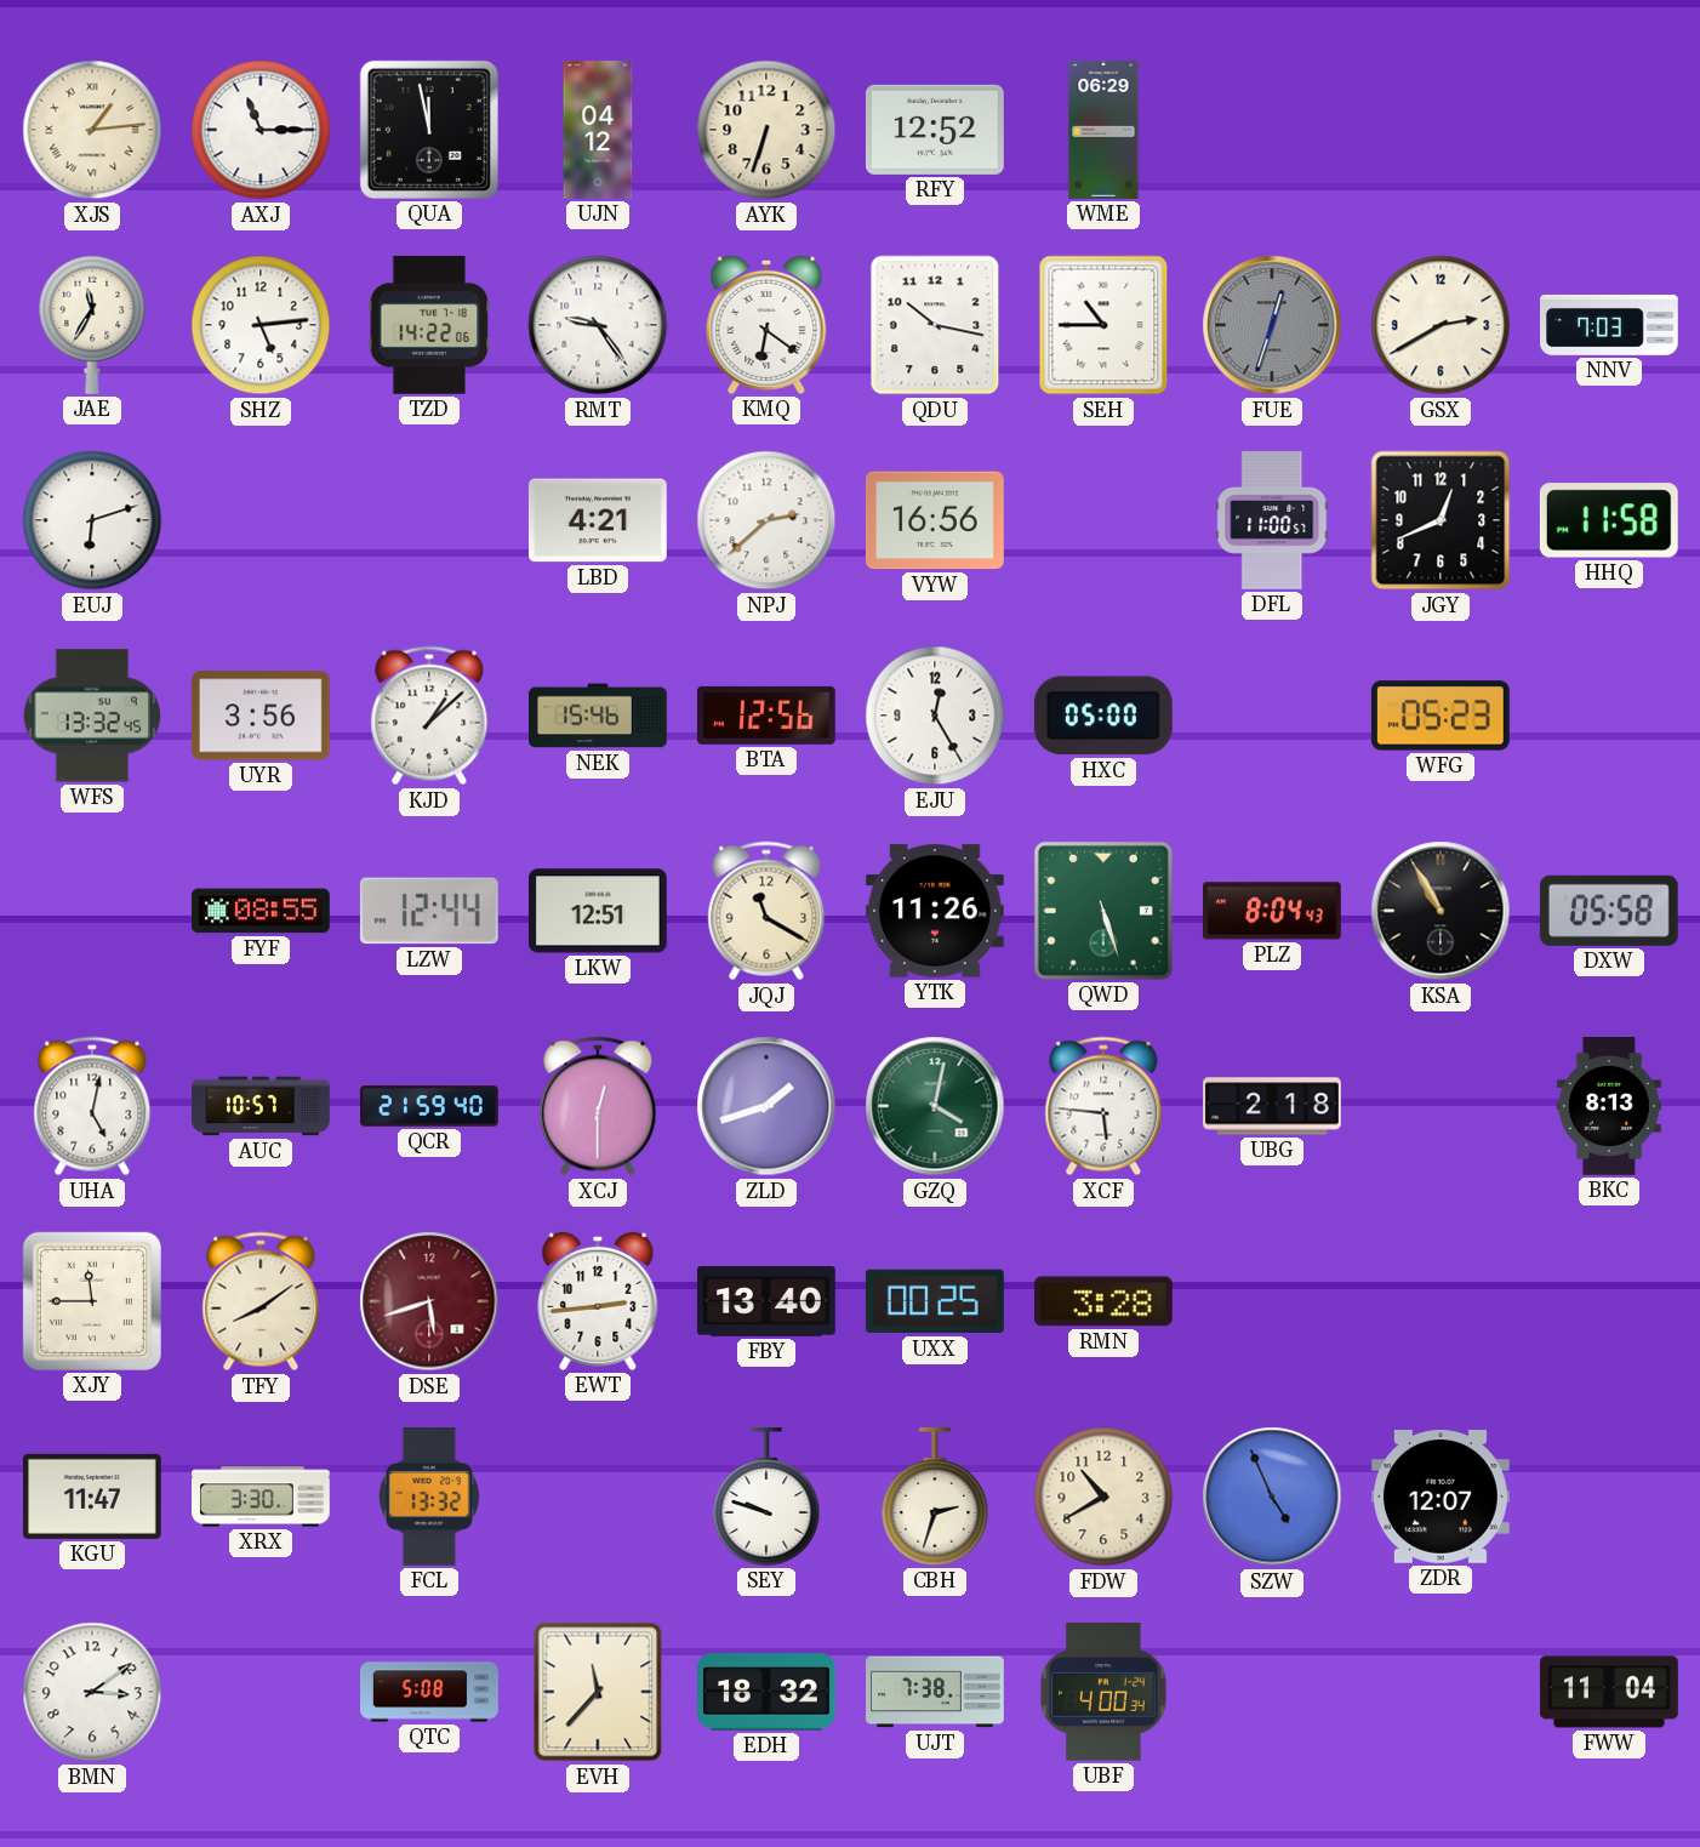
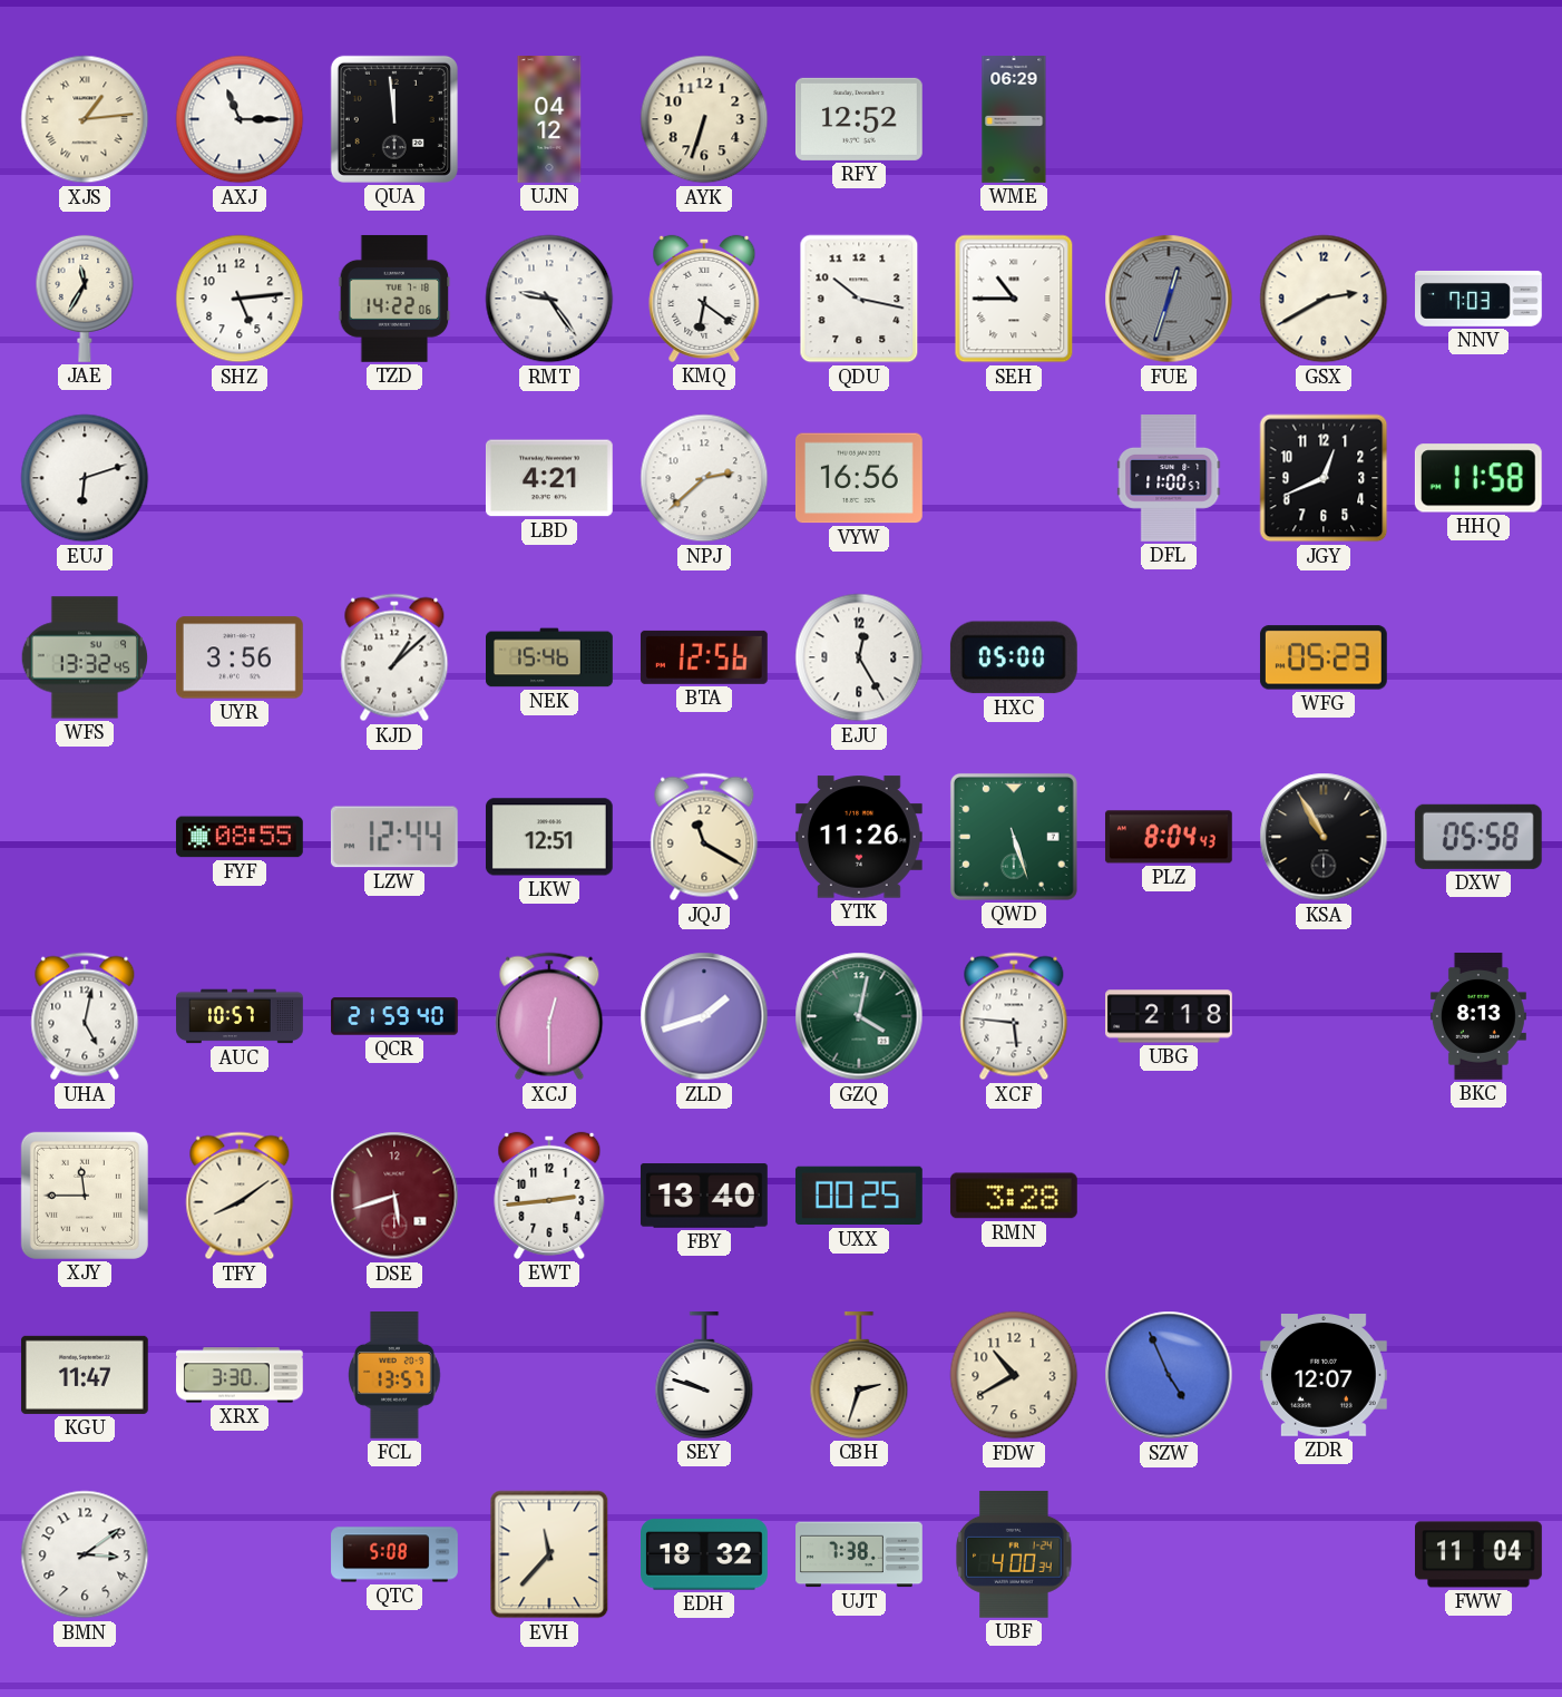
QUA: 11:58 -> 11:59 (394, 119)
FCL: 13:32 -> 13:57 (396, 1376)
